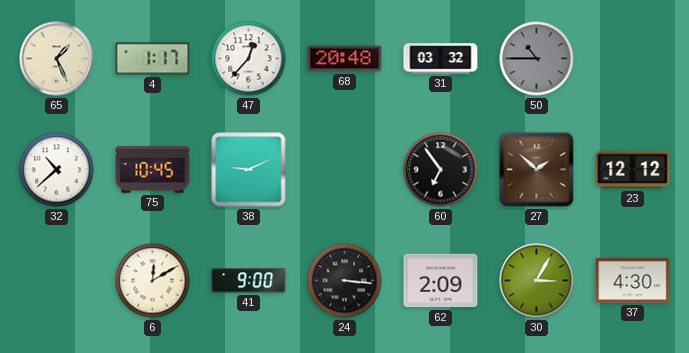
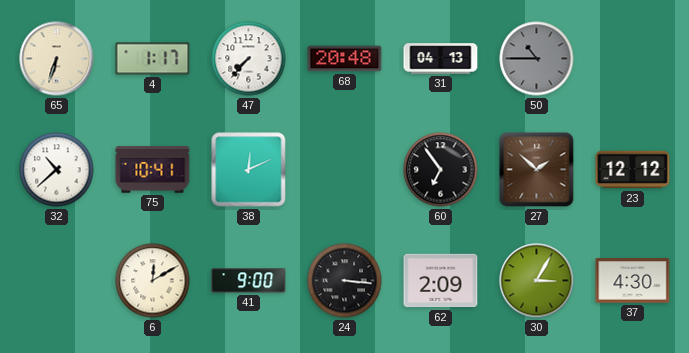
65: 1:26 -> 6:33 (57, 59)
47: 12:37 -> 7:37 (249, 59)
31: 03:32 -> 04:13 (441, 59)
75: 10:45 -> 10:41 (153, 170)
38: 9:11 -> 12:11 (249, 170)
